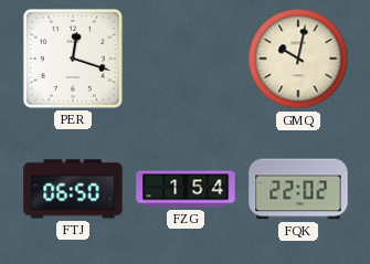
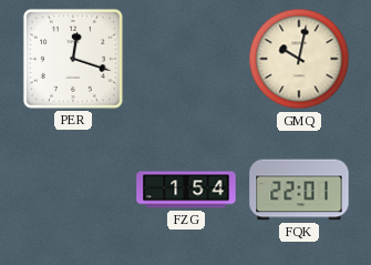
FTJ: 06:50 -> none (73, 189)
FQK: 22:02 -> 22:01 (299, 190)
